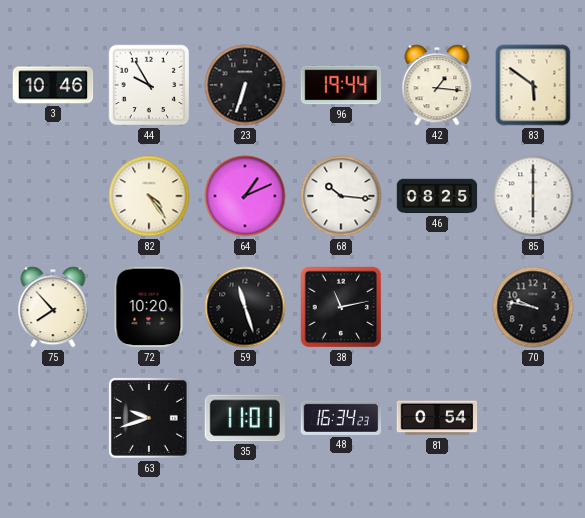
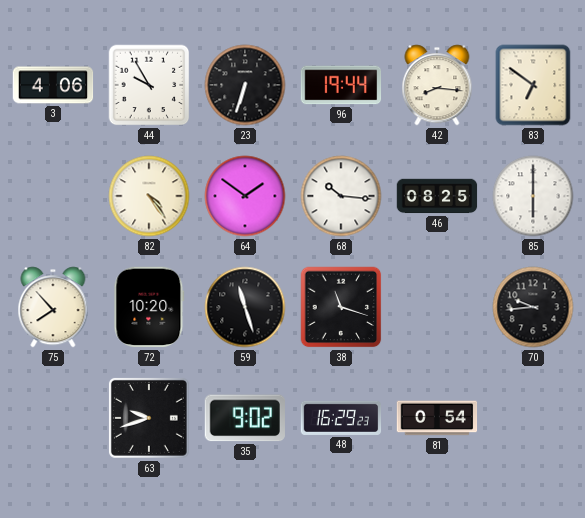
3: 10:46 -> 4:06 (53, 85)
42: 1:16 -> 8:16 (437, 85)
83: 5:51 -> 6:51 (533, 85)
64: 1:11 -> 1:51 (245, 196)
38: 11:13 -> 11:18 (341, 307)
70: 9:47 -> 9:44 (533, 307)
35: 11:01 -> 9:02 (244, 418)
48: 16:34 -> 16:29 (341, 418)
